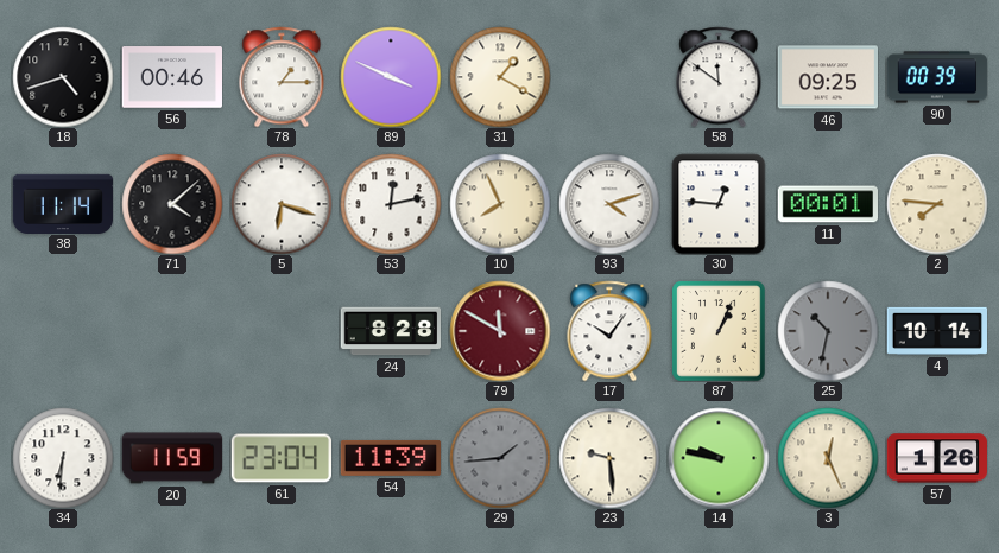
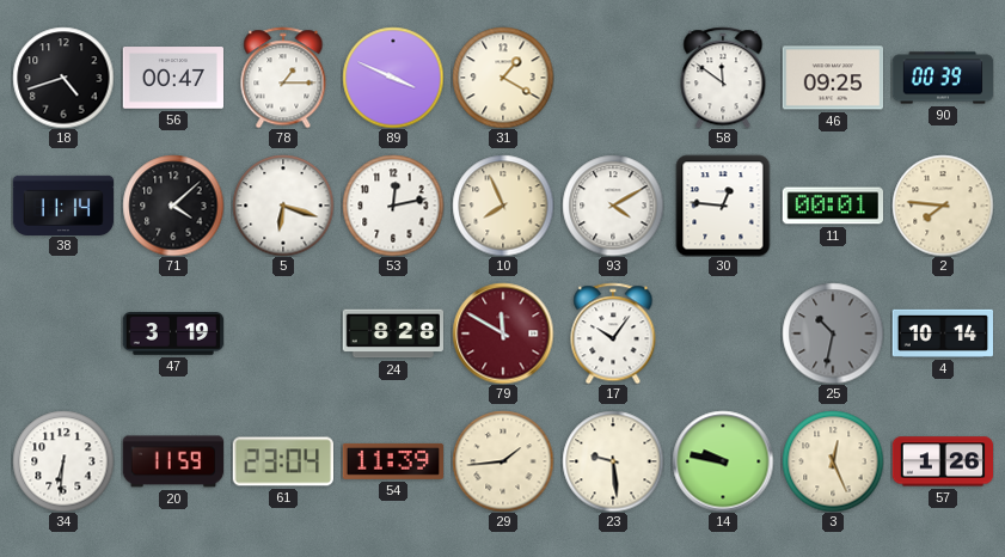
56: 00:46 -> 00:47 (172, 78)
93: 4:12 -> 4:10 (613, 206)
47: none -> 3:19 (173, 333)
87: 1:04 -> none (719, 331)
29 dial: grey -> cream (503, 461)
